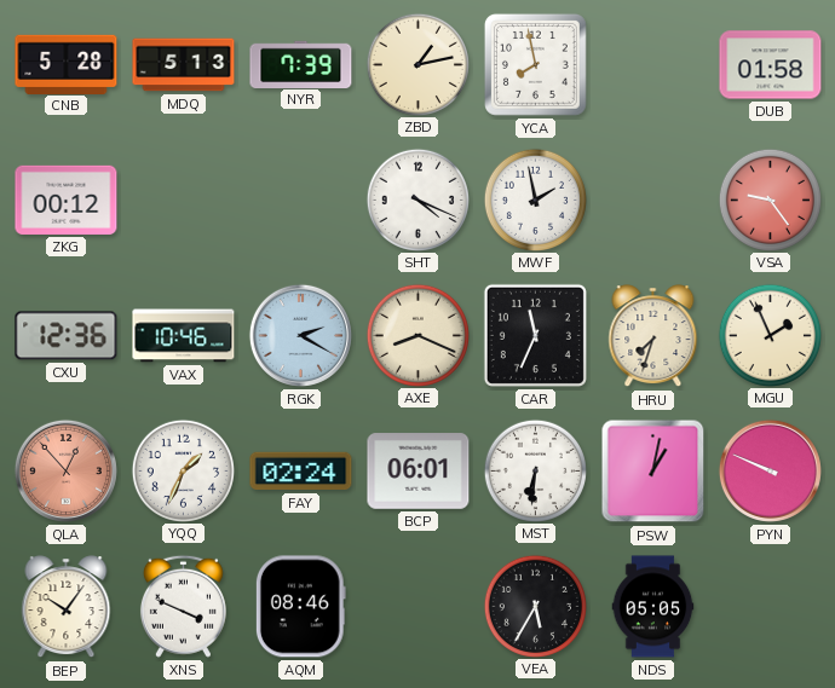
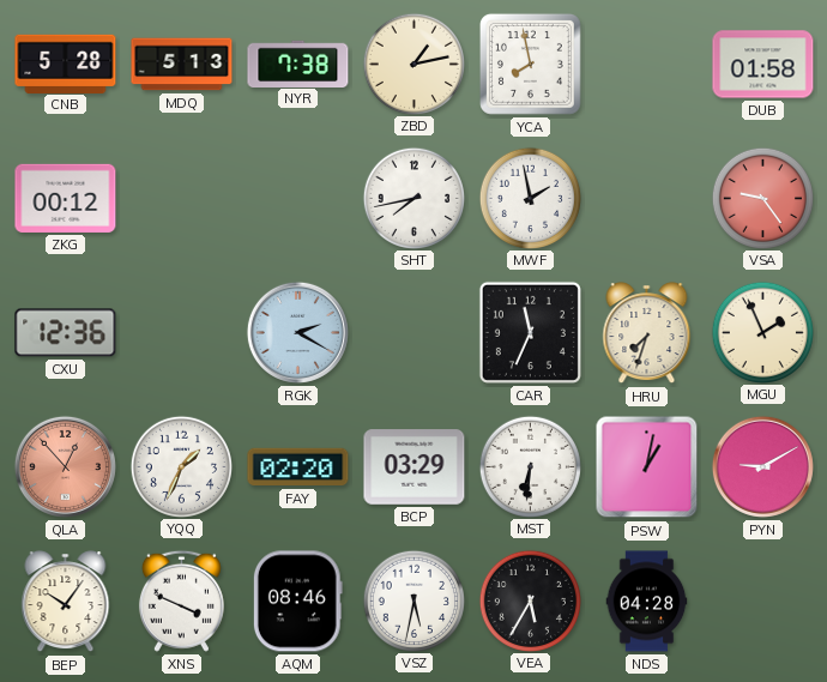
NYR: 7:39 -> 7:38 (298, 64)
SHT: 4:19 -> 7:43 (413, 198)
VAX: 10:46 -> none (184, 336)
AXE: 8:19 -> none (417, 335)
FAY: 02:24 -> 02:20 (298, 467)
BCP: 06:01 -> 03:29 (415, 467)
PYN: 9:49 -> 9:10 (762, 466)
VSZ: none -> 5:32 (413, 600)
NDS: 05:05 -> 04:28 (647, 602)
